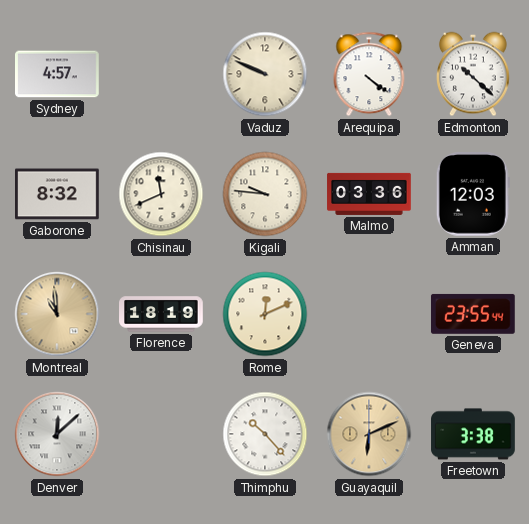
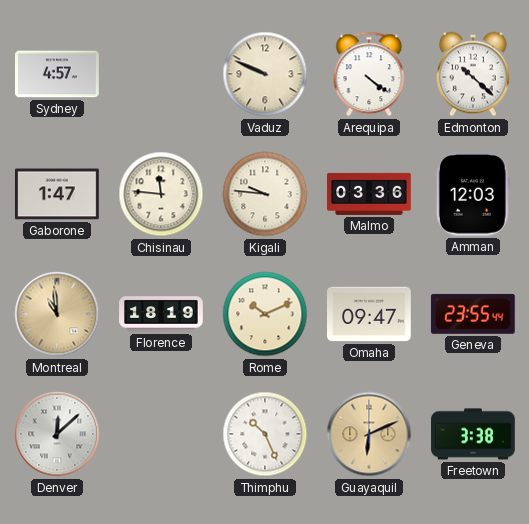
Gaborone: 8:32 -> 1:47 (58, 194)
Chisinau: 11:41 -> 11:46 (161, 194)
Rome: 12:11 -> 10:11 (265, 314)
Omaha: none -> 09:47 (370, 314)
Thimphu: 10:23 -> 10:26 (265, 434)
